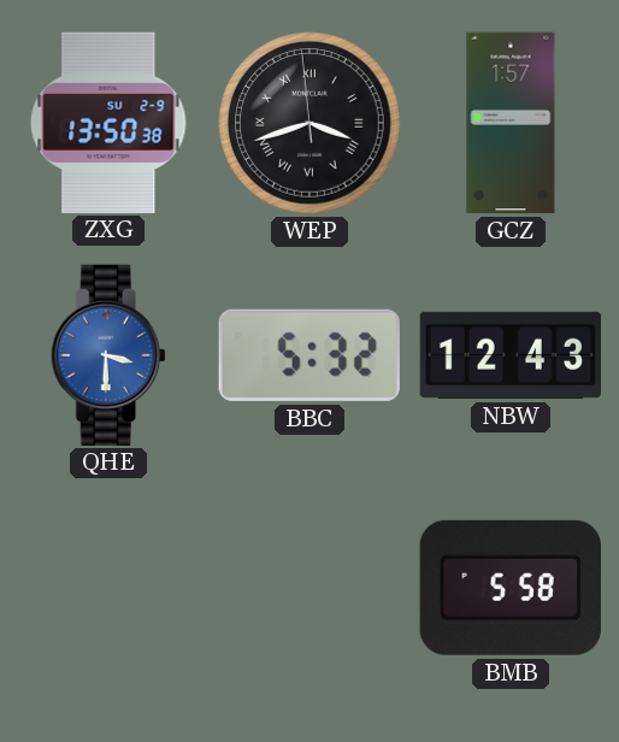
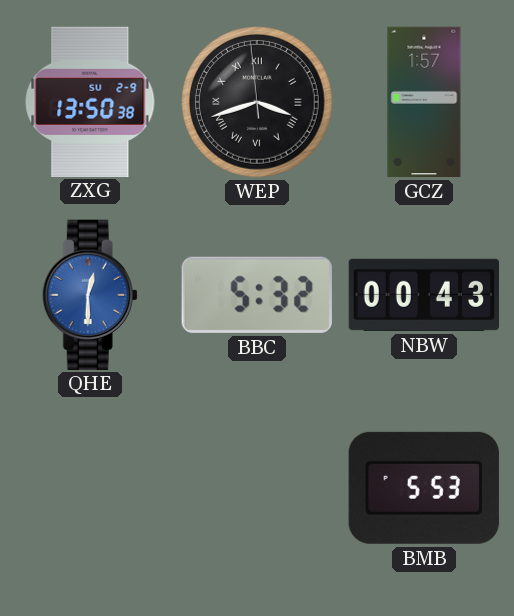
QHE: 3:30 -> 12:30 (90, 294)
NBW: 12:43 -> 00:43 (423, 295)
BMB: 5:58 -> 5:53 (424, 488)
